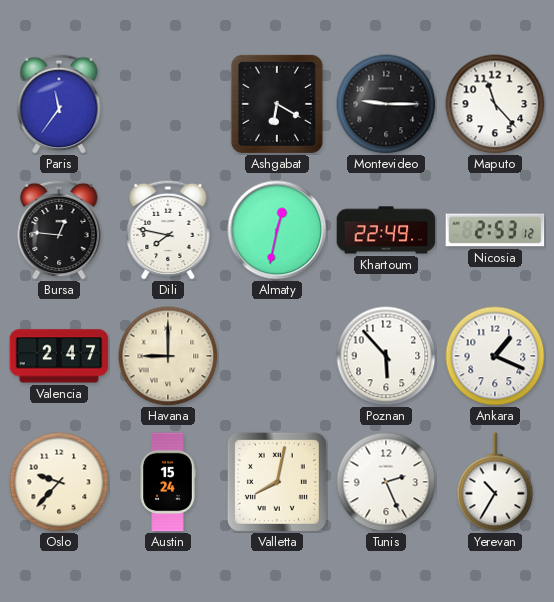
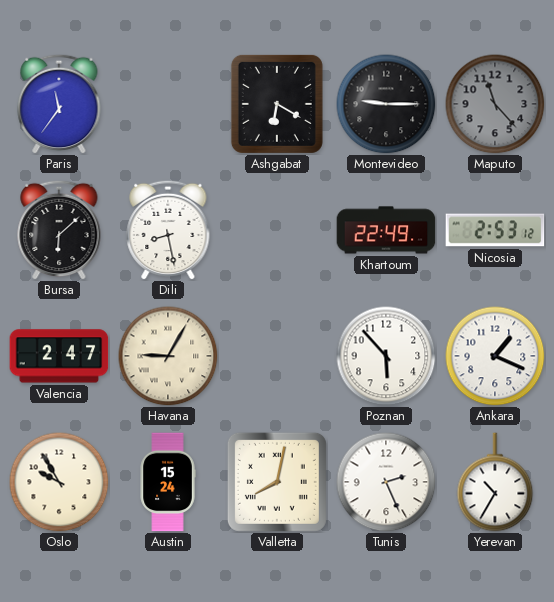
Maputo dial: white -> grey (495, 104)
Bursa: 12:46 -> 6:08 (59, 230)
Dili: 7:47 -> 8:28 (168, 230)
Almaty: 12:32 -> none (277, 230)
Havana: 9:00 -> 9:05 (168, 356)
Oslo: 9:37 -> 9:55 (59, 482)
